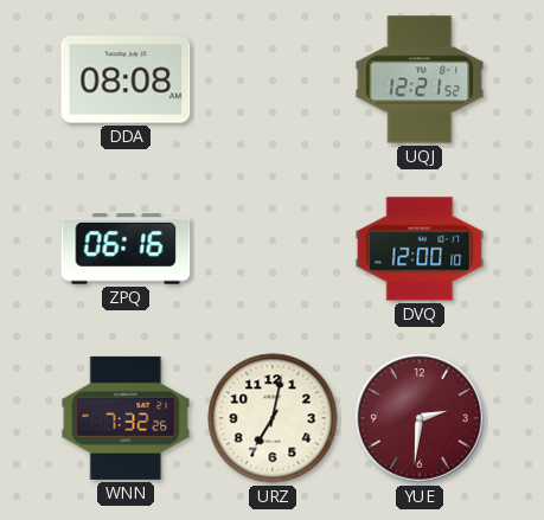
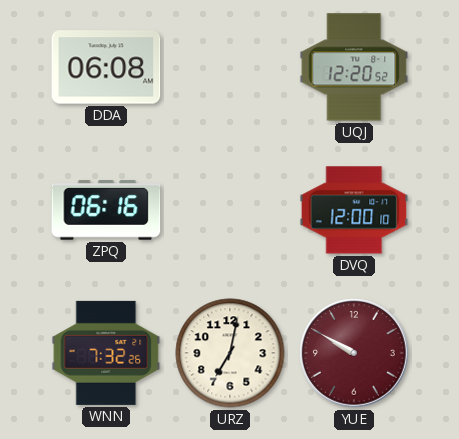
DDA: 08:08 -> 06:08 (106, 67)
UQJ: 12:21 -> 12:20 (354, 67)
YUE: 2:31 -> 9:50 (355, 354)
